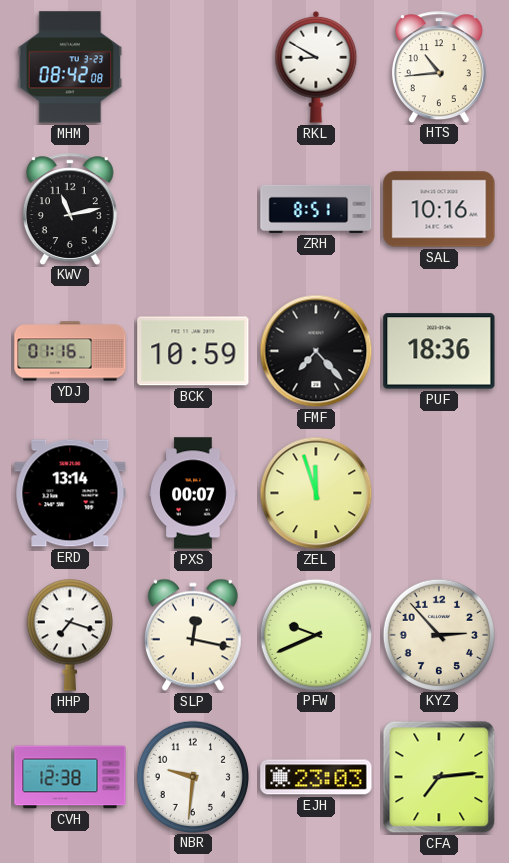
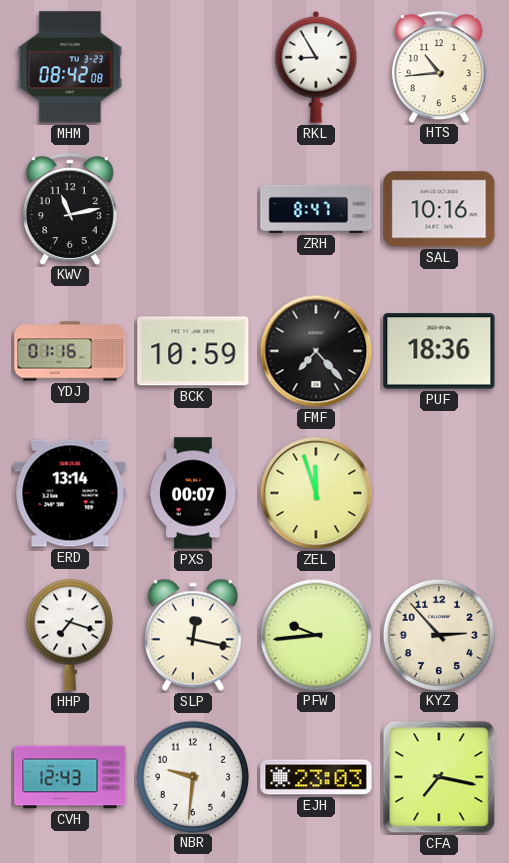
RKL: 8:50 -> 8:55 (316, 67)
ZRH: 8:51 -> 8:47 (316, 209)
PFW: 9:41 -> 9:44 (315, 634)
CVH: 12:38 -> 12:43 (70, 777)
CFA: 7:14 -> 7:17 (439, 777)
